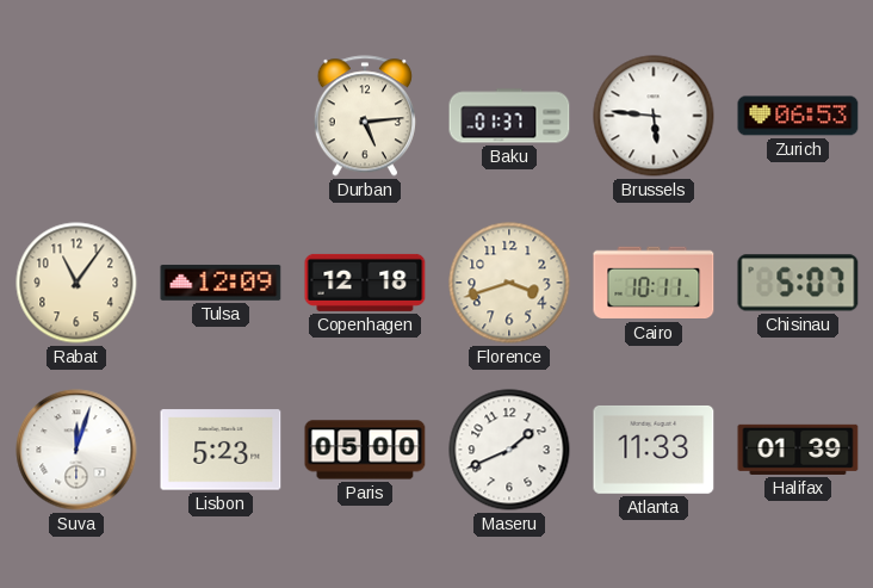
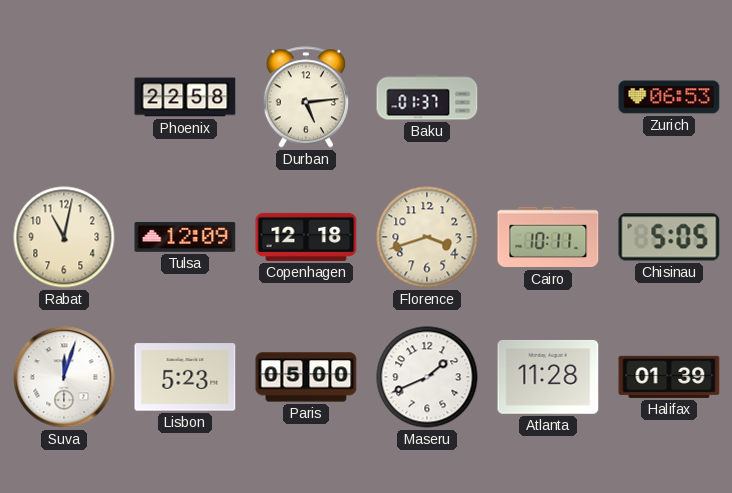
Phoenix: none -> 22:58 (185, 97)
Brussels: 5:46 -> none (654, 116)
Rabat: 11:06 -> 11:02 (64, 237)
Chisinau: 5:07 -> 5:05 (669, 237)
Atlanta: 11:33 -> 11:28 (548, 377)
